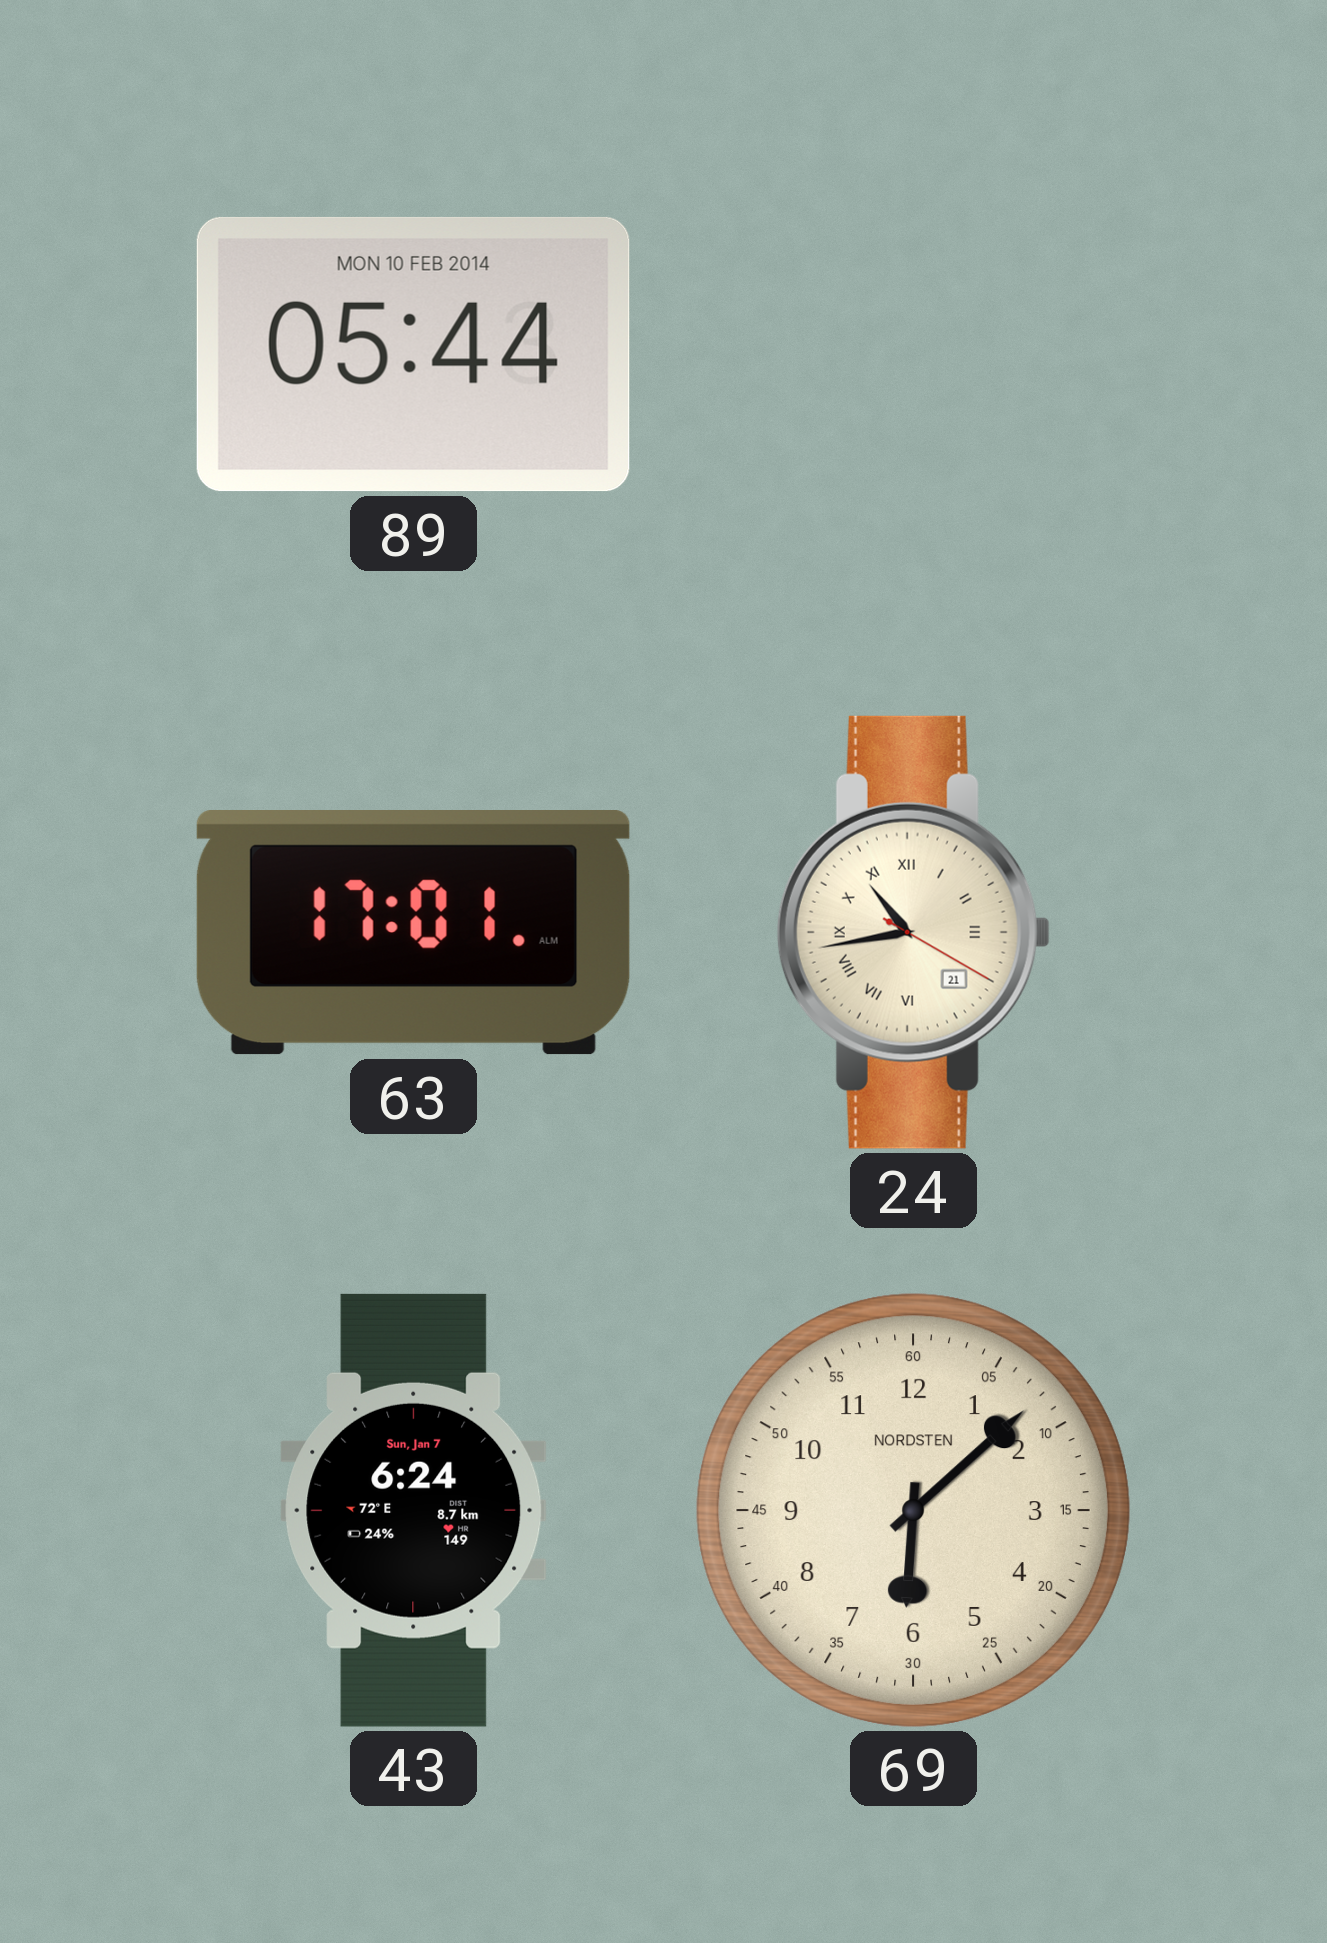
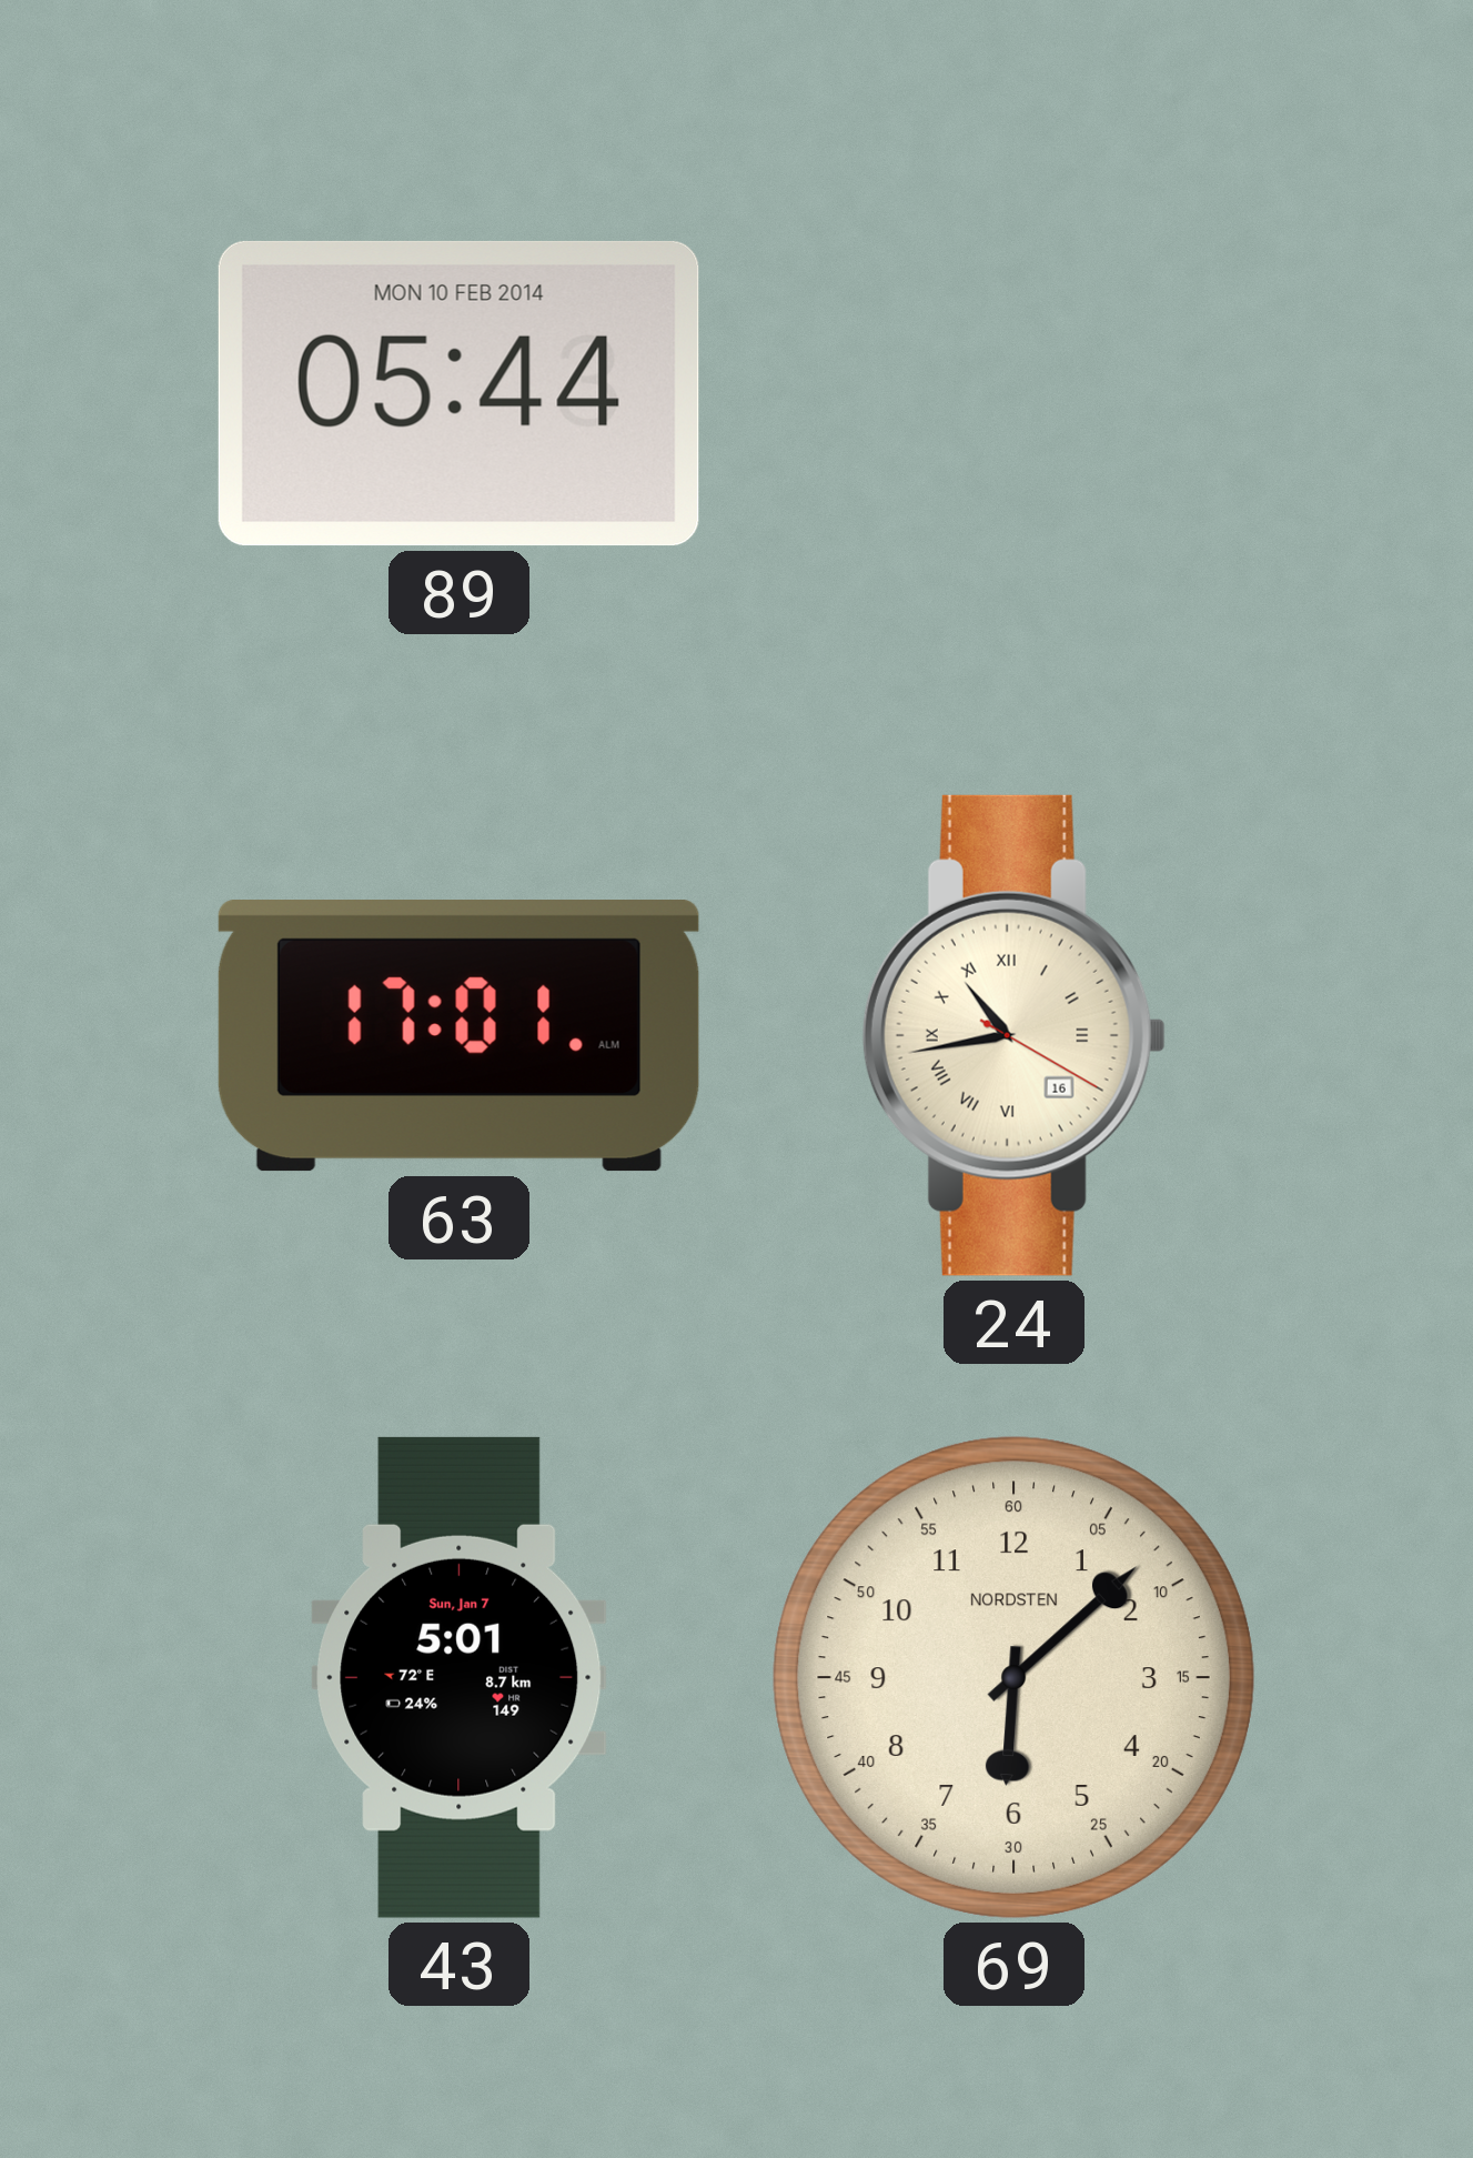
24 date: 21 -> 16 (1013, 1035)
43: 6:24 -> 5:01 (460, 1677)
